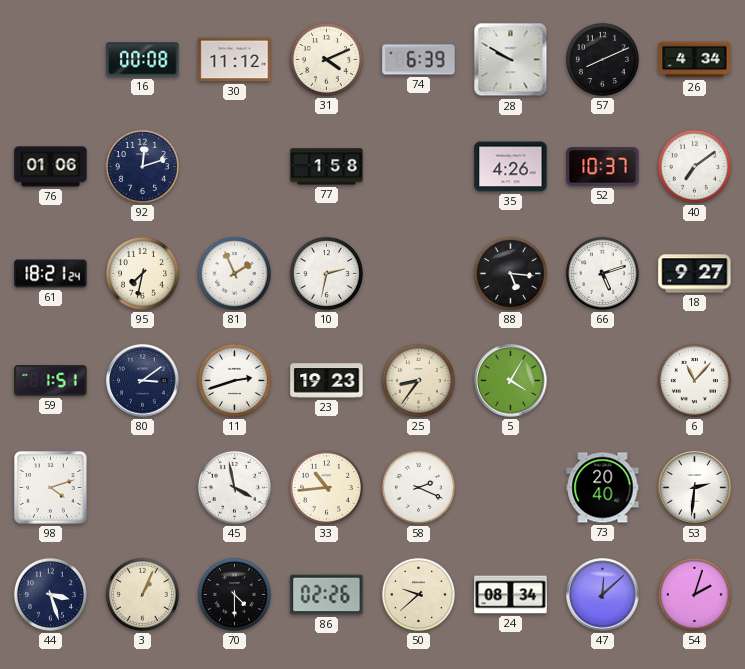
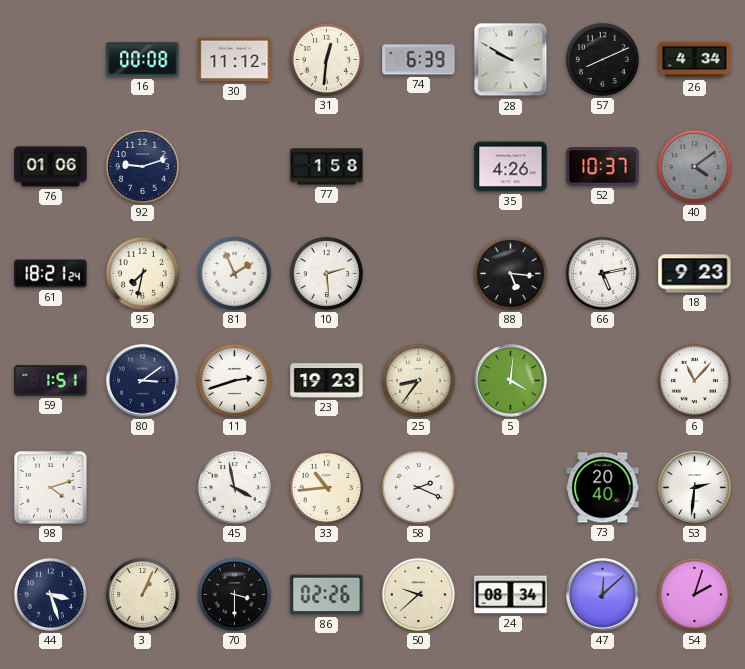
31: 4:11 -> 12:31 (326, 59)
92: 12:12 -> 9:12 (142, 166)
40: 7:09 -> 4:09 (694, 166)
40 dial: white -> grey (694, 166)
10: 2:32 -> 2:29 (326, 273)
66: 5:12 -> 5:13 (602, 273)
18: 9:27 -> 9:23 (695, 274)
5: 4:05 -> 4:01 (511, 381)
70: 4:30 -> 3:30 (234, 594)
